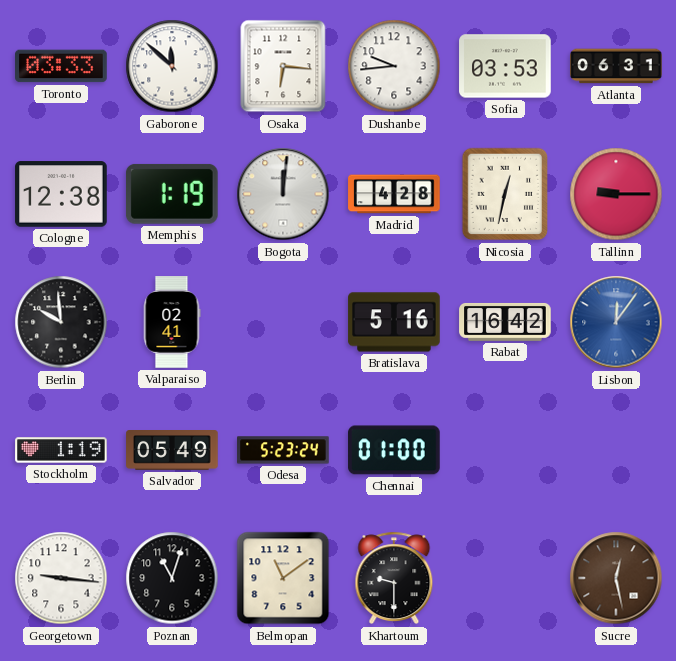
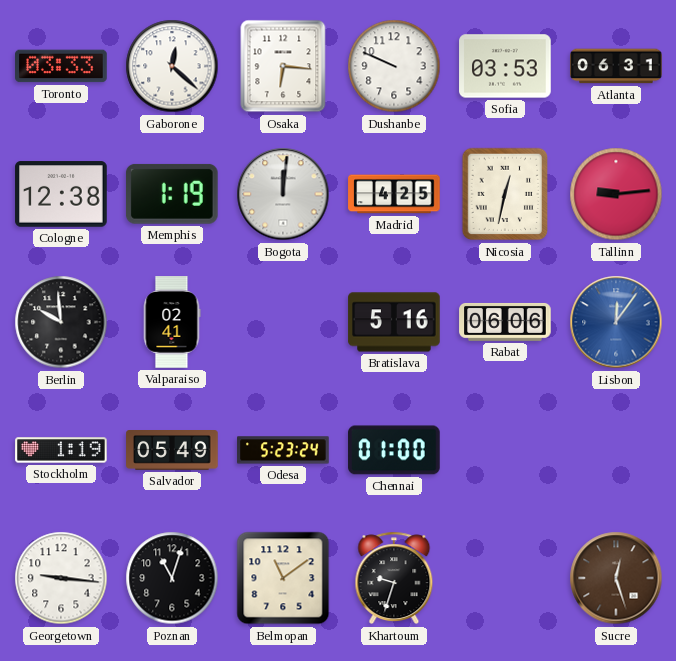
Gaborone: 11:52 -> 12:22 (172, 66)
Dushanbe: 9:44 -> 9:49 (394, 66)
Madrid: 4:28 -> 4:25 (394, 194)
Tallinn: 9:15 -> 9:14 (616, 194)
Rabat: 16:42 -> 06:06 (505, 322)
Khartoum: 9:30 -> 9:33 (394, 578)
Sucre: 12:28 -> 12:27 (616, 578)
